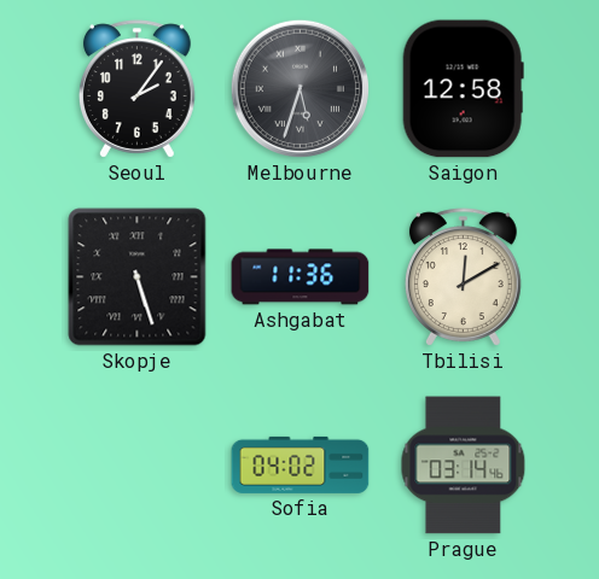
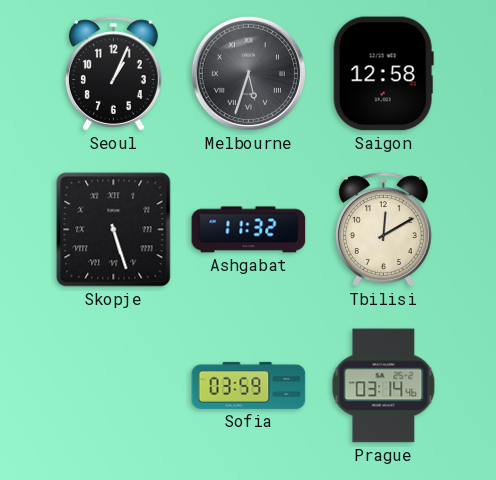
Seoul: 2:06 -> 1:04 (113, 74)
Ashgabat: 11:36 -> 11:32 (249, 230)
Sofia: 04:02 -> 03:59 (249, 385)
